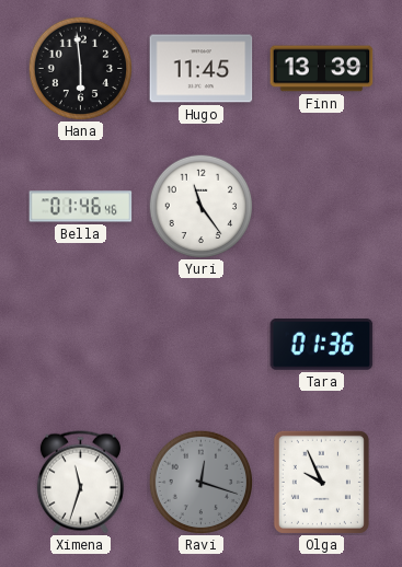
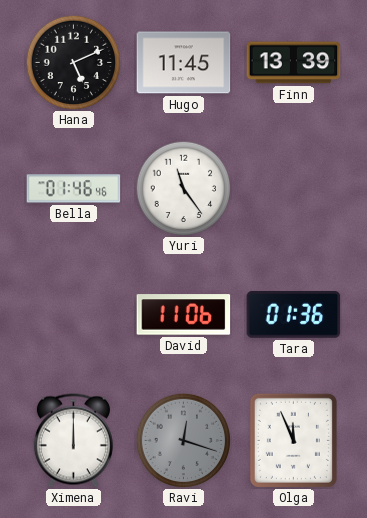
Hana: 5:59 -> 5:11 (73, 62)
David: none -> 11:06 (184, 315)
Ximena: 11:33 -> 12:00 (73, 441)
Olga: 9:56 -> 11:56 (293, 440)
